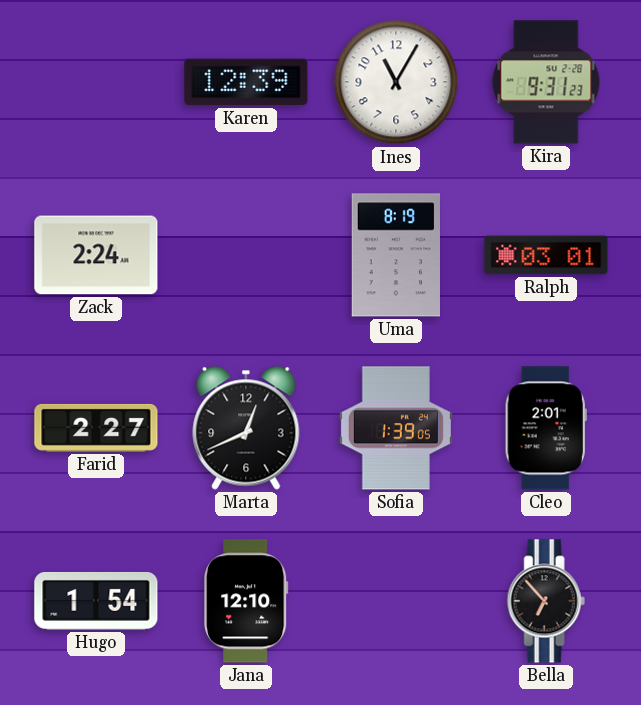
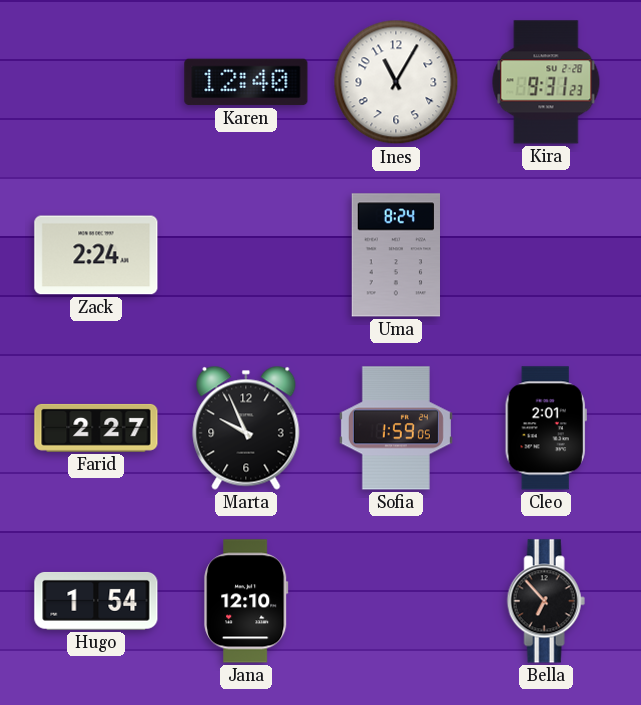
Karen: 12:39 -> 12:40 (246, 82)
Uma: 8:19 -> 8:24 (395, 255)
Ralph: 03:01 -> none (546, 255)
Marta: 12:41 -> 9:56 (246, 428)
Sofia: 1:39 -> 1:59 (396, 428)
